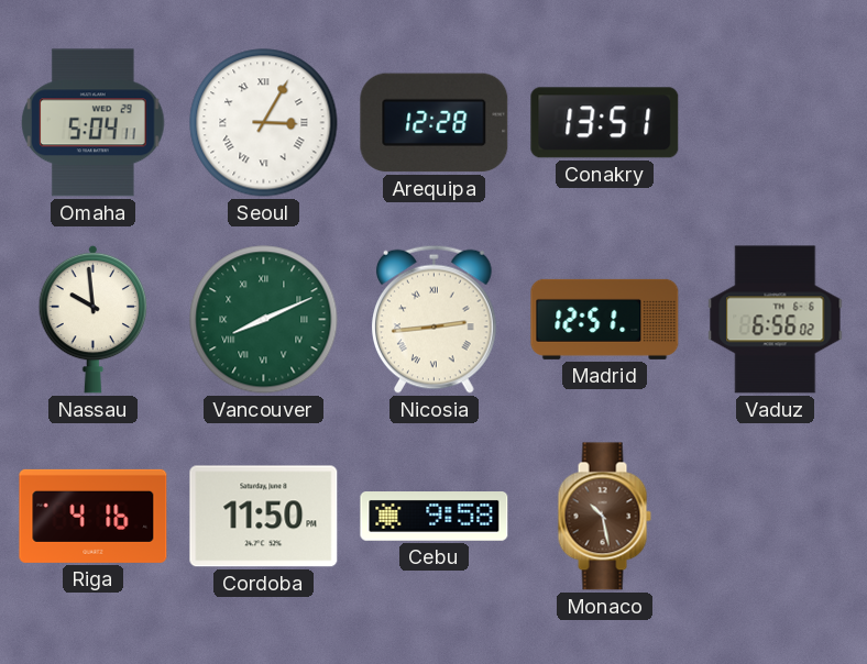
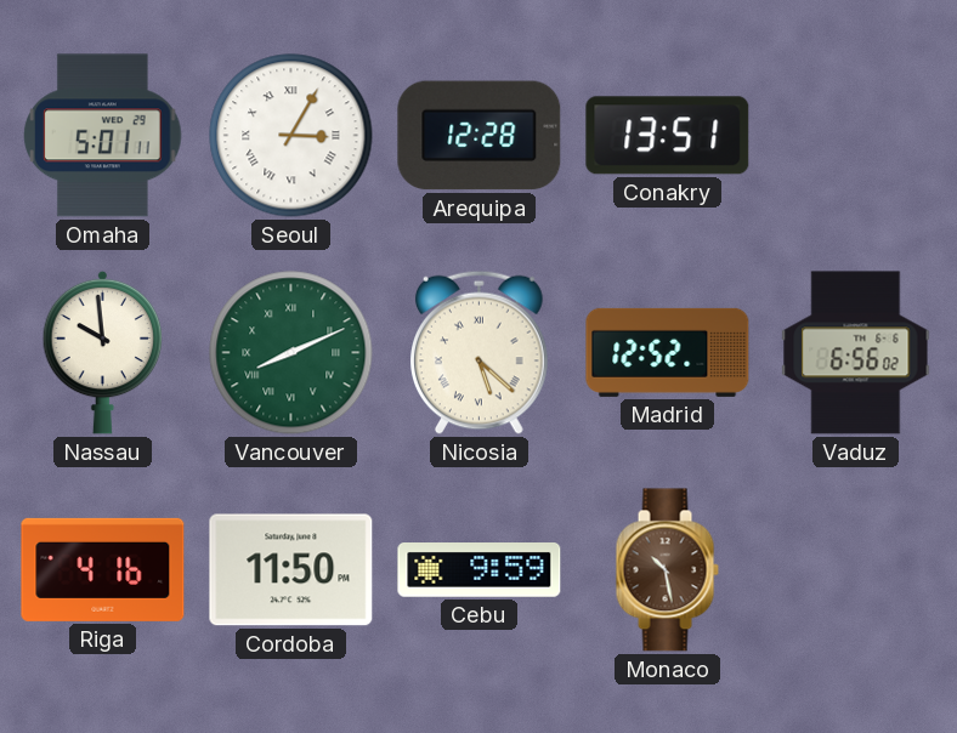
Omaha: 5:04 -> 5:01 (103, 136)
Nicosia: 2:44 -> 5:22 (480, 352)
Madrid: 12:51 -> 12:52 (668, 352)
Cebu: 9:58 -> 9:59 (480, 570)
